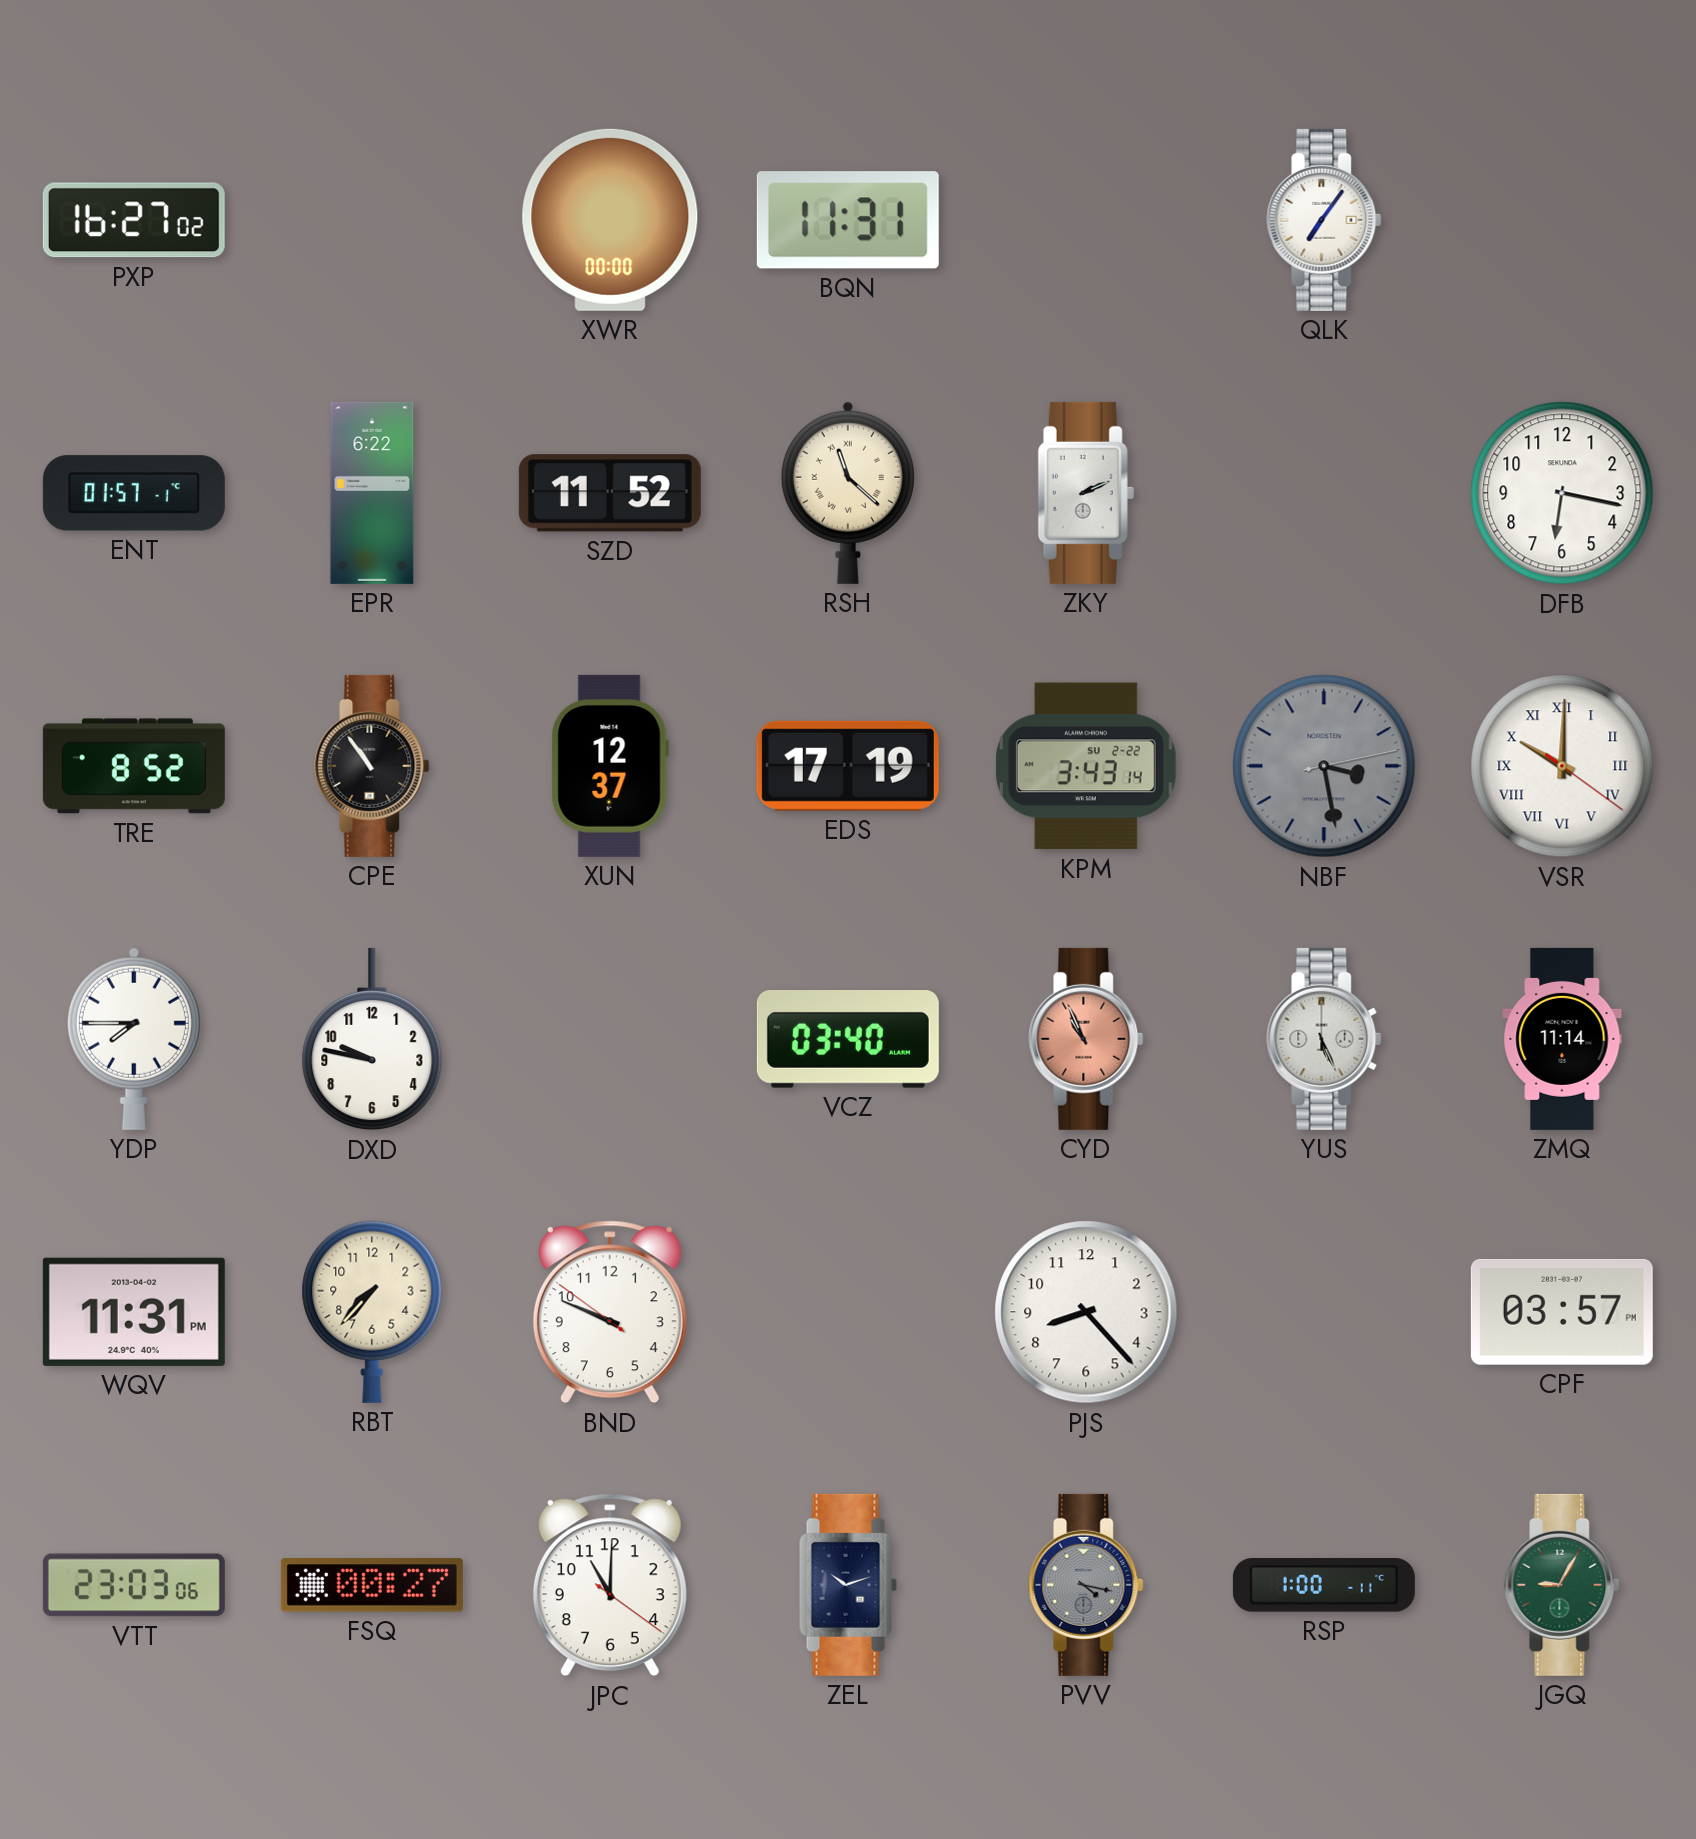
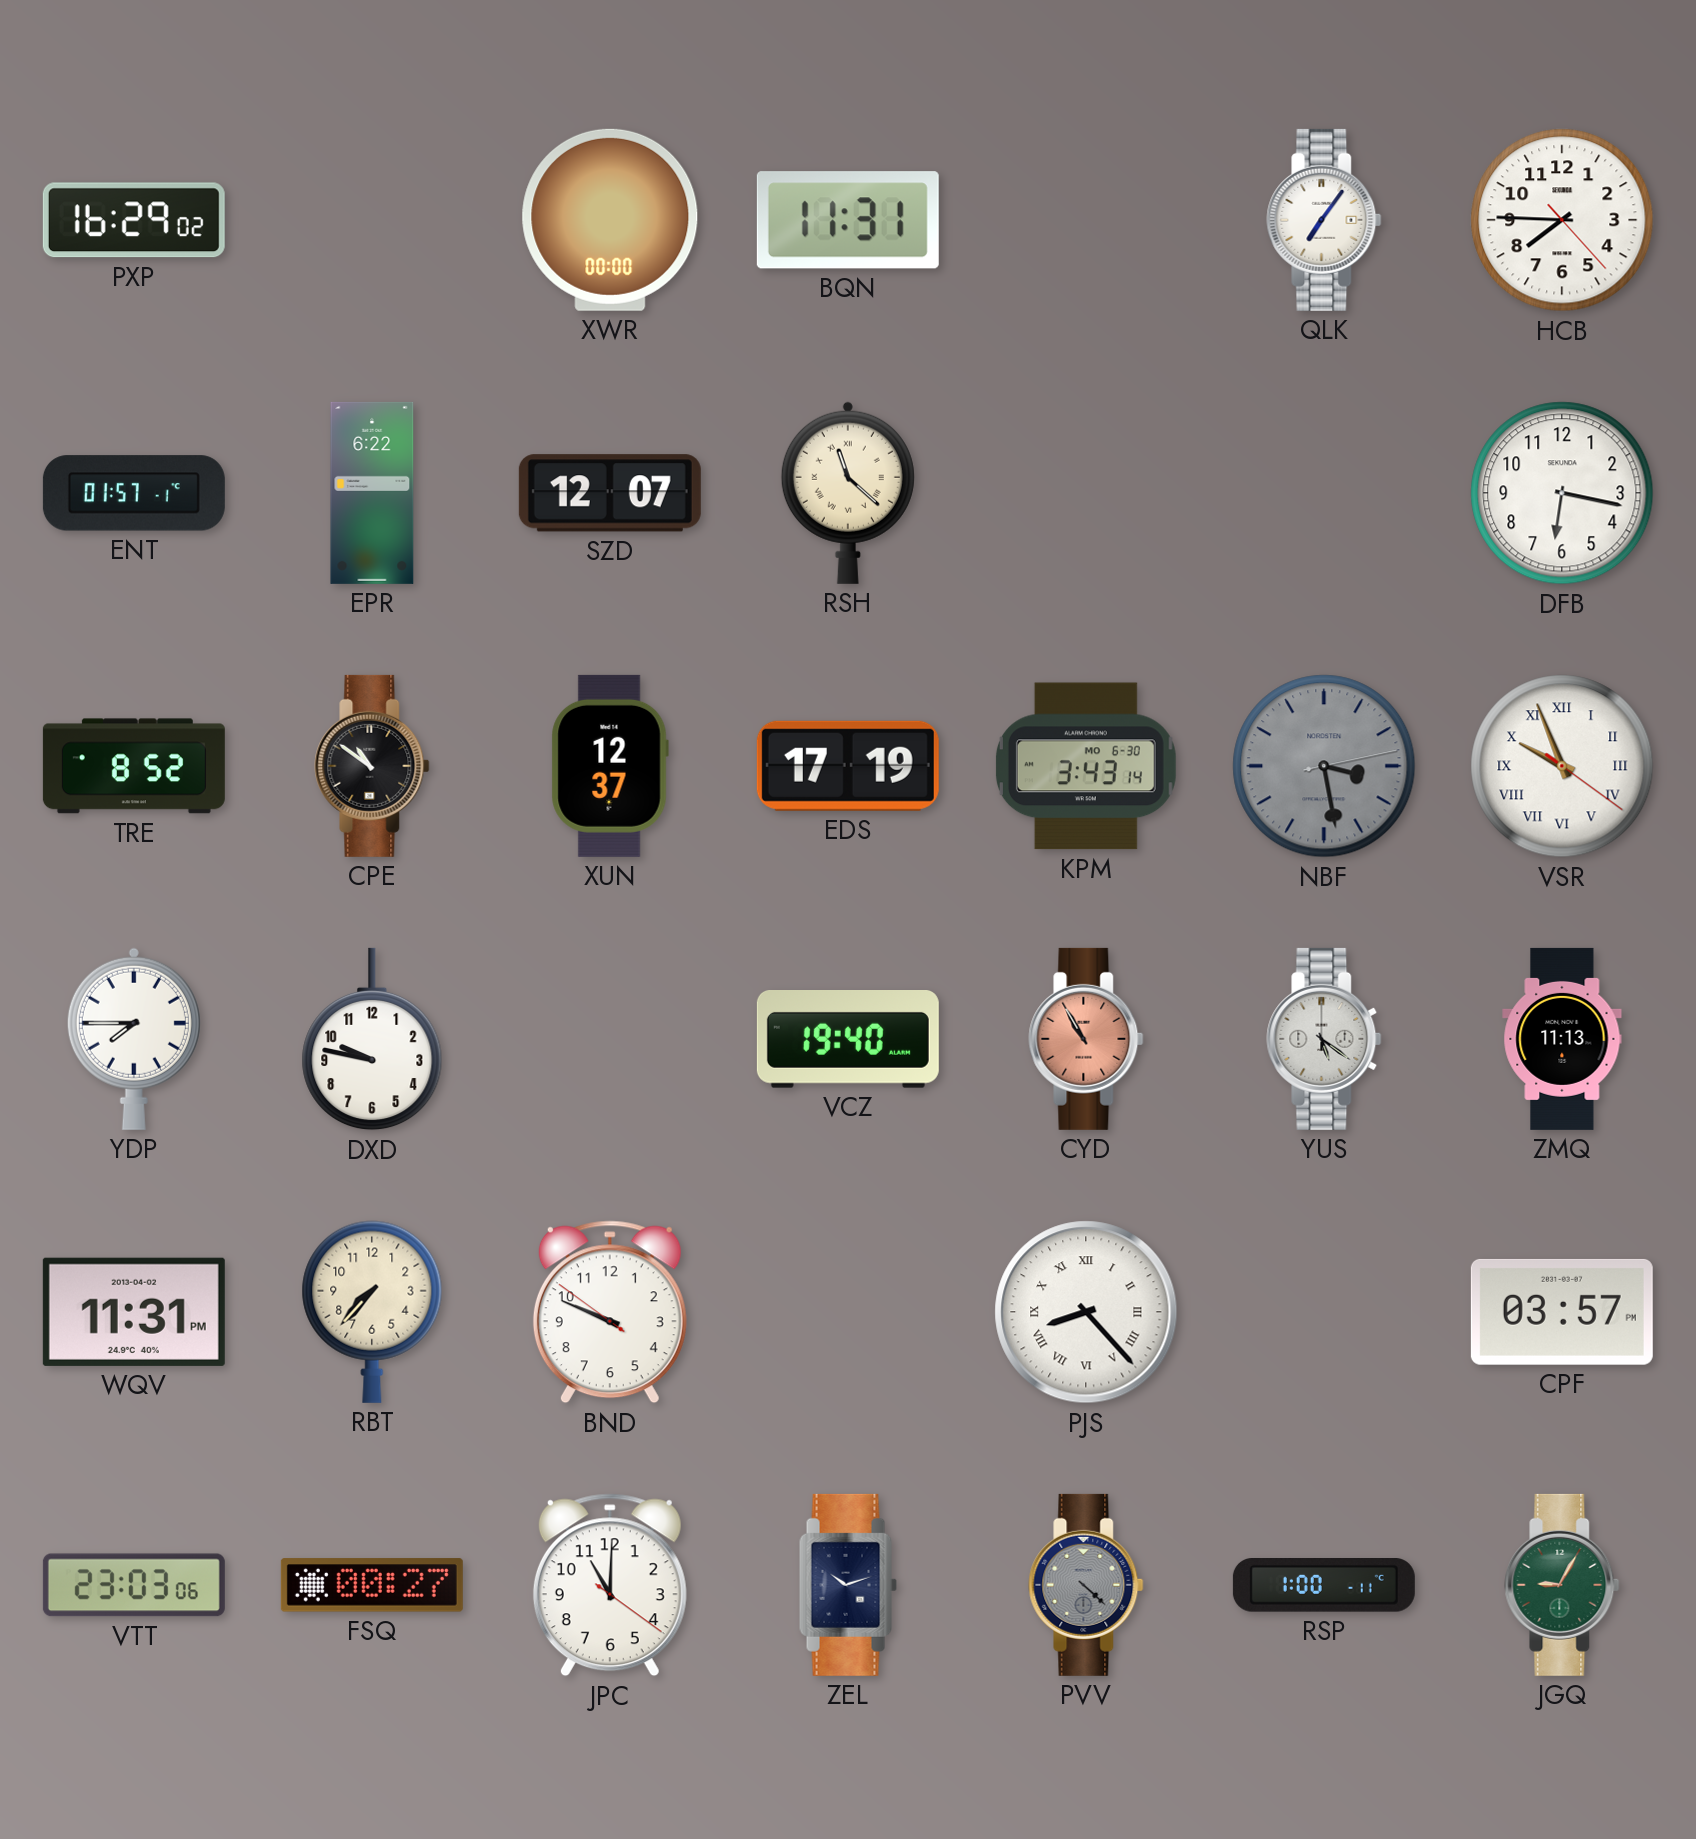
PXP: 16:27 -> 16:29 (134, 220)
HCB: none -> 7:45 (1562, 220)
SZD: 11:52 -> 12:07 (610, 493)
ZKY: 2:11 -> none (1086, 493)
CPE: 10:54 -> 10:51 (372, 766)
KPM date: SU 2-22 -> MO 6-30 (1086, 766)
VSR: 10:00 -> 9:56 (1562, 766)
VCZ: 03:40 -> 19:40 (848, 1040)
CYD: 10:56 -> 10:55 (1086, 1039)
YUS: 5:26 -> 5:21 (1324, 1039)
ZMQ: 11:14 -> 11:13 (1562, 1039)
PJS numerals: Arabic -> Roman (1086, 1312)
PVV: 4:17 -> 4:22 (1086, 1585)
